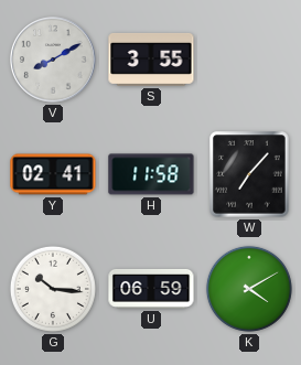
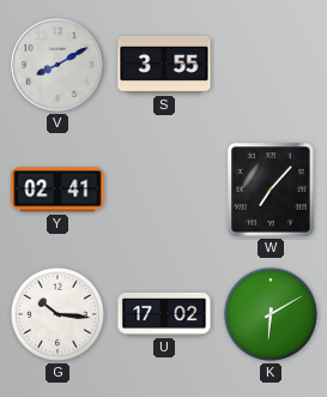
H: 11:58 -> none (151, 174)
U: 06:59 -> 17:02 (164, 314)
K: 4:10 -> 6:10 (271, 314)
